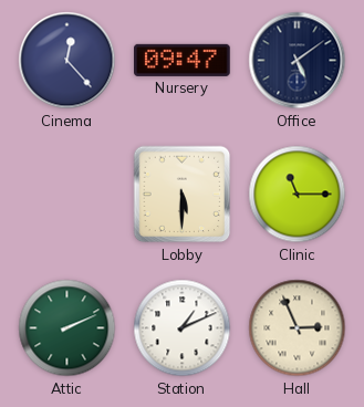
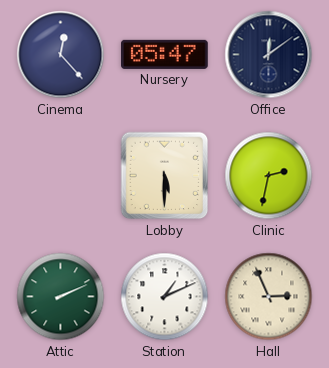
Nursery: 09:47 -> 05:47 (165, 54)
Office: 5:09 -> 12:09 (269, 55)
Clinic: 11:15 -> 2:32 (269, 176)
